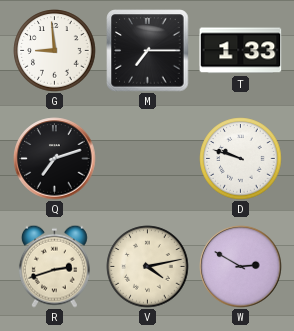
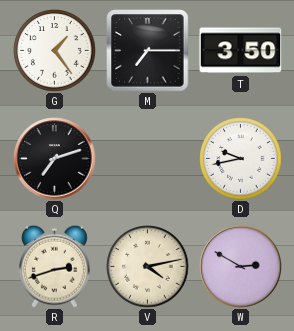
G: 8:59 -> 1:24 (55, 51)
T: 1:33 -> 3:50 (241, 51)
D: 9:48 -> 9:43 (241, 159)
